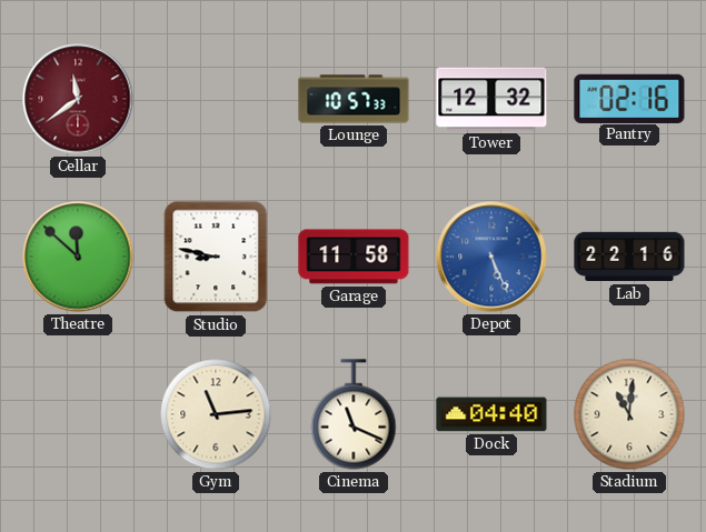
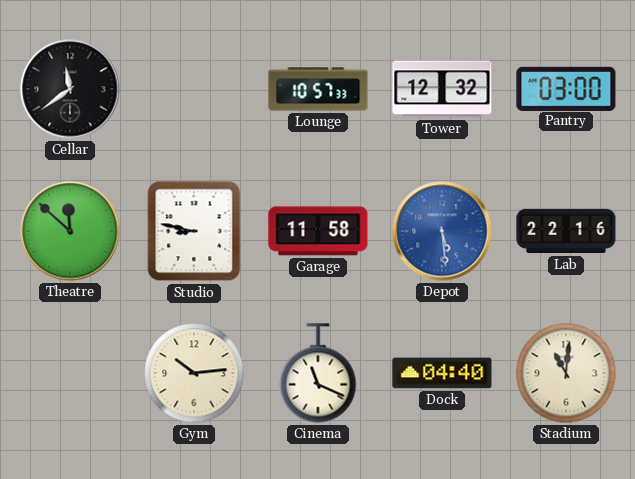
Cellar dial: burgundy -> black (70, 89)
Pantry: 02:16 -> 03:00 (566, 88)
Depot: 5:26 -> 5:29 (442, 231)
Gym: 11:14 -> 10:14 (194, 373)
